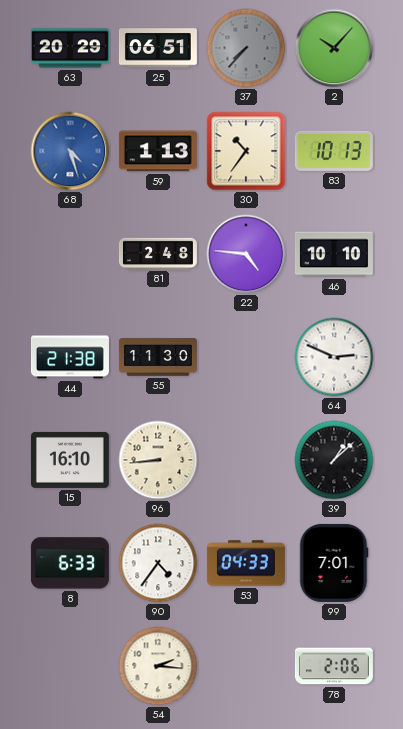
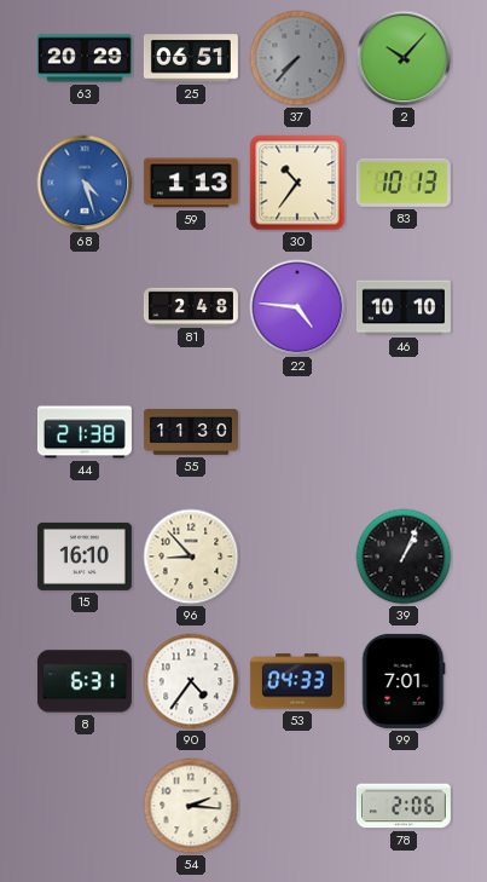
64: 2:49 -> none (334, 357)
96: 8:44 -> 8:53 (191, 557)
39: 1:08 -> 1:04 (404, 557)
8: 6:33 -> 6:31 (85, 681)
